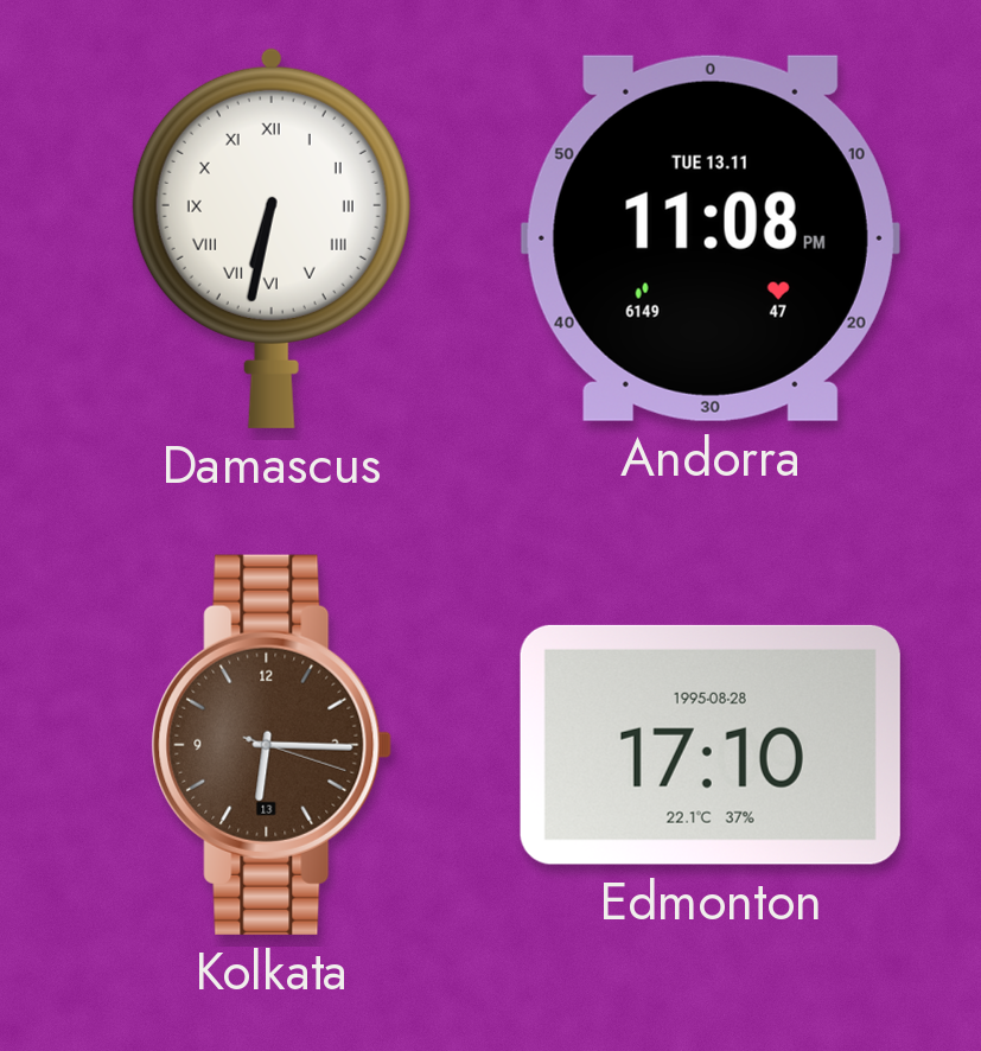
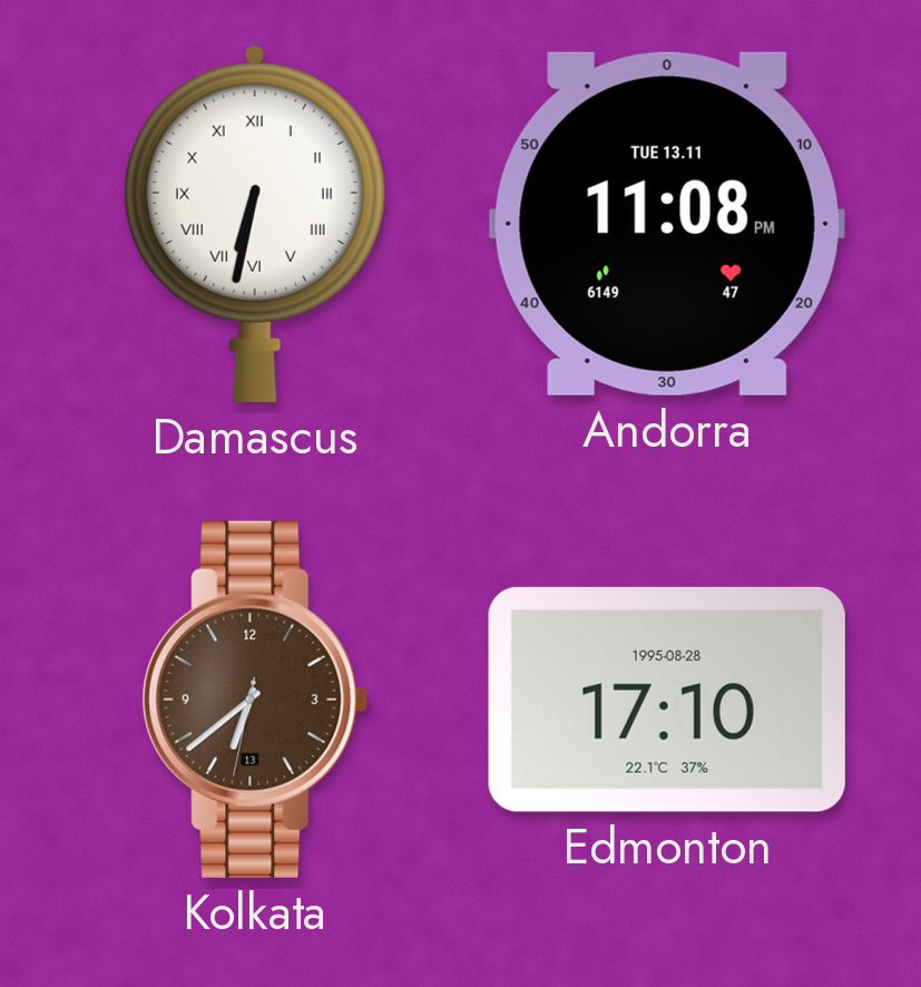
Kolkata: 6:15 -> 6:38 (255, 700)
